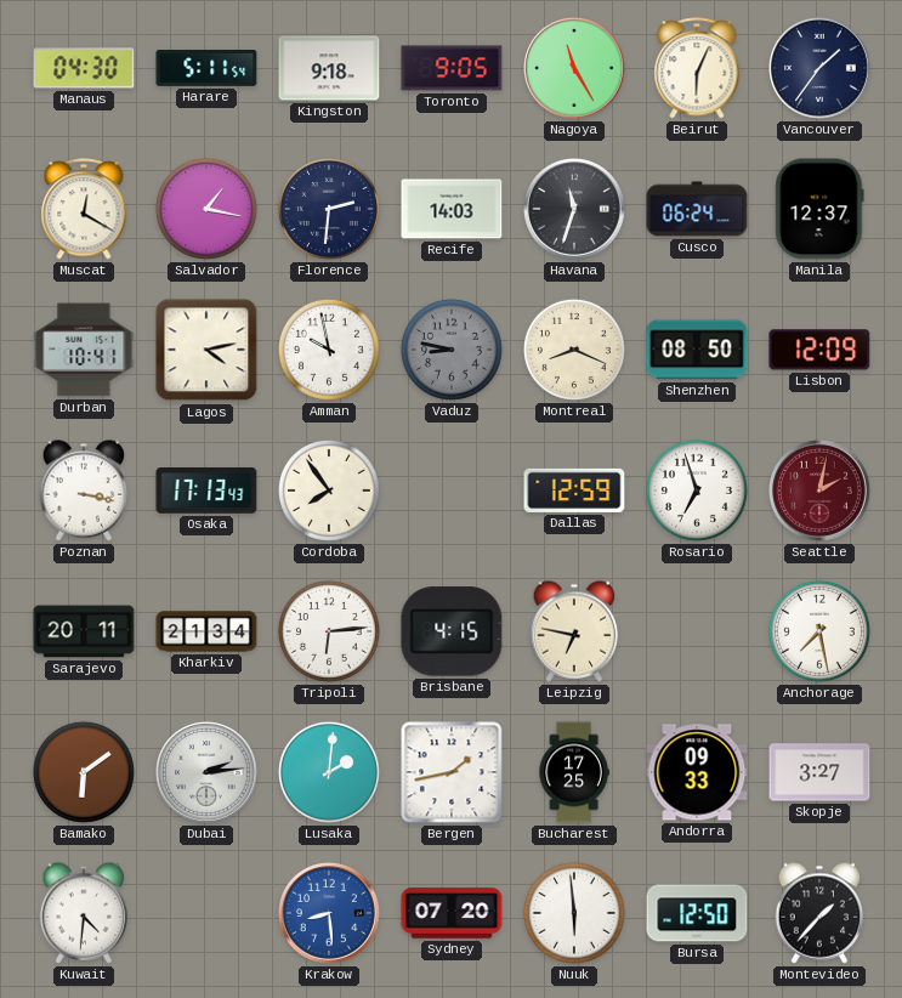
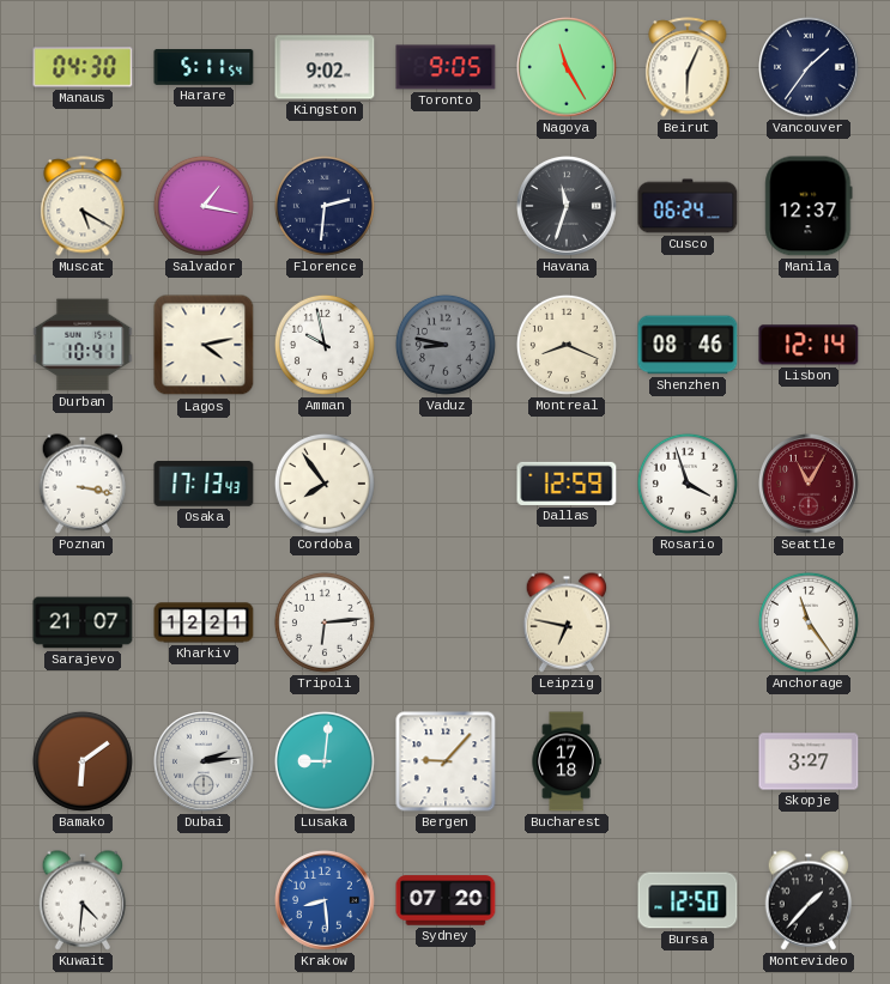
Kingston: 9:18 -> 9:02 (325, 67)
Muscat: 12:20 -> 5:20 (83, 206)
Recife: 14:03 -> none (452, 209)
Shenzhen: 08:50 -> 08:46 (688, 345)
Lisbon: 12:09 -> 12:14 (809, 345)
Rosario: 6:57 -> 3:57 (688, 484)
Seattle: 2:02 -> 11:05 (810, 485)
Sarajevo: 20:11 -> 21:07 (83, 622)
Kharkiv: 21:34 -> 12:21 (204, 622)
Brisbane: 4:15 -> none (452, 631)
Anchorage: 7:28 -> 11:24 (809, 622)
Lusaka: 2:01 -> 9:01 (325, 761)
Bergen: 1:43 -> 9:07 (446, 761)
Bucharest: 17:25 -> 17:18 (567, 761)
Andorra: 09:33 -> none (697, 772)
Nuuk: 5:59 -> none (574, 913)
